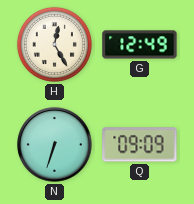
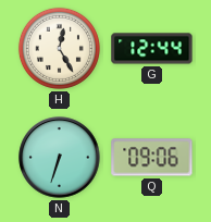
G: 12:49 -> 12:44 (152, 49)
Q: 09:09 -> 09:06 (152, 158)
